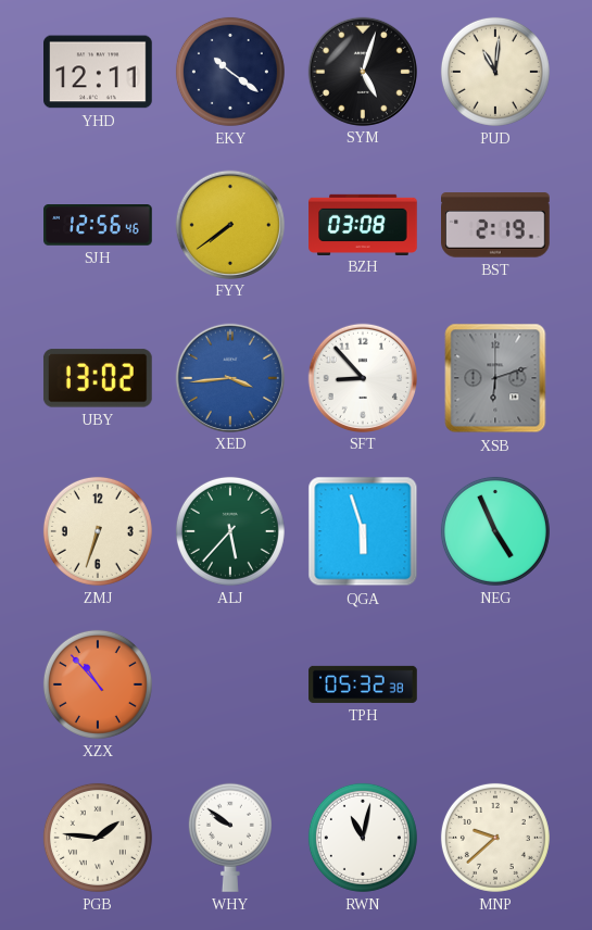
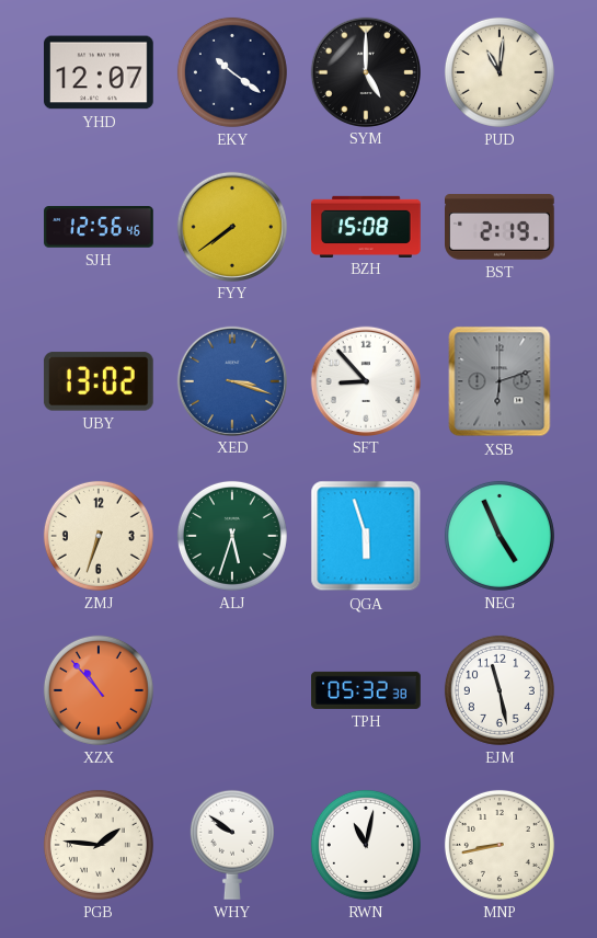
YHD: 12:11 -> 12:07 (100, 72)
SYM: 5:03 -> 5:00 (365, 71)
BZH: 03:08 -> 15:08 (366, 226)
XED: 3:44 -> 3:18 (231, 380)
ALJ: 5:37 -> 5:33 (232, 536)
EJM: none -> 11:28 (500, 690)
MNP: 9:38 -> 8:43 (500, 845)
